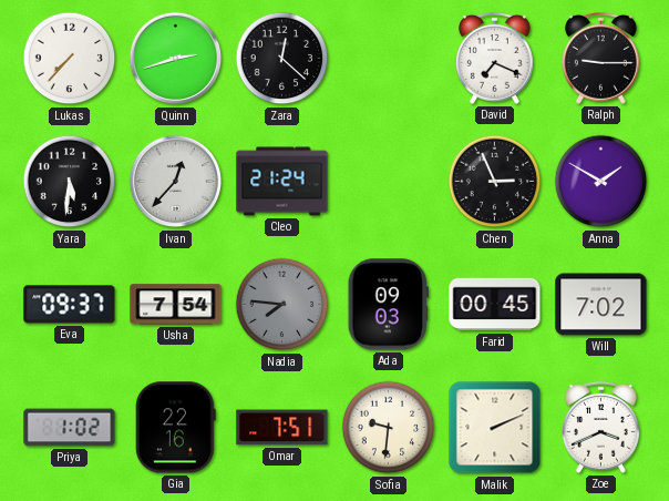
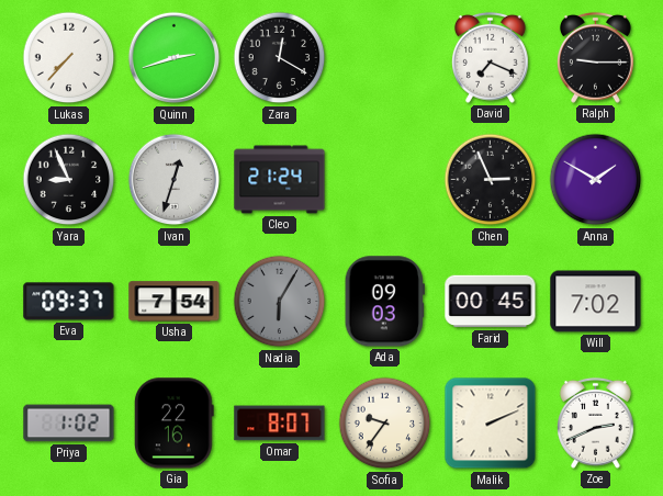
Zara: 12:22 -> 12:20 (280, 58)
Yara: 5:31 -> 8:56 (69, 180)
Ivan: 12:37 -> 12:33 (175, 180)
Nadia: 7:46 -> 6:05 (280, 302)
Omar: 7:51 -> 8:07 (280, 424)
Sofia: 9:31 -> 9:36 (385, 424)
Zoe: 3:41 -> 2:41 (595, 422)
